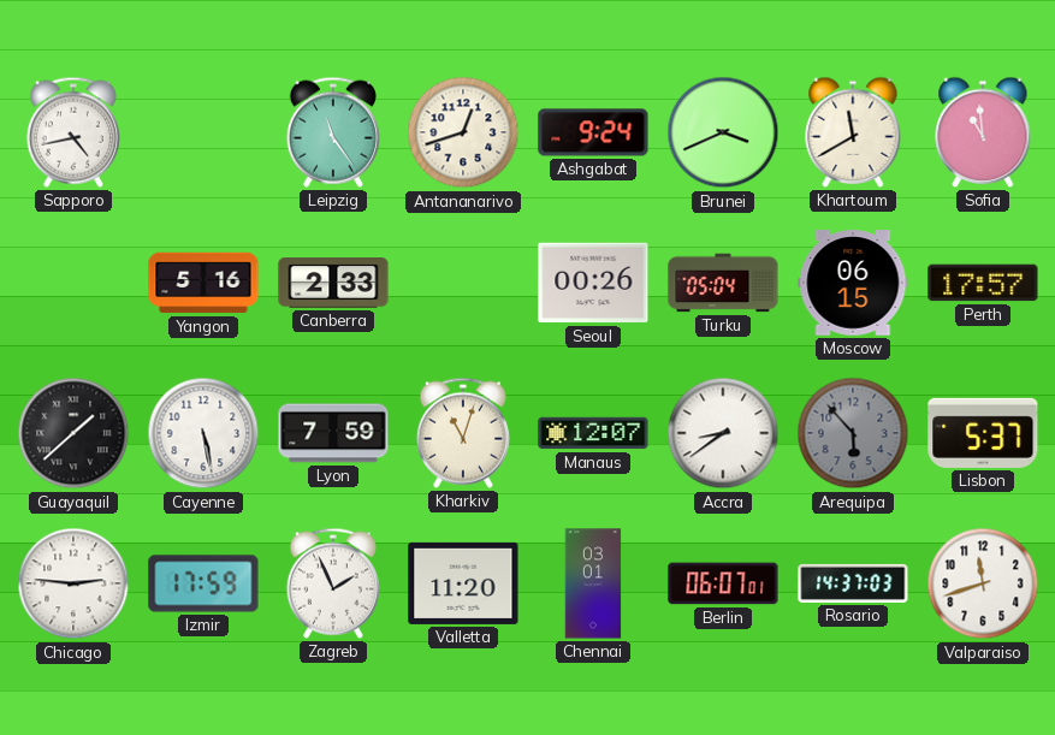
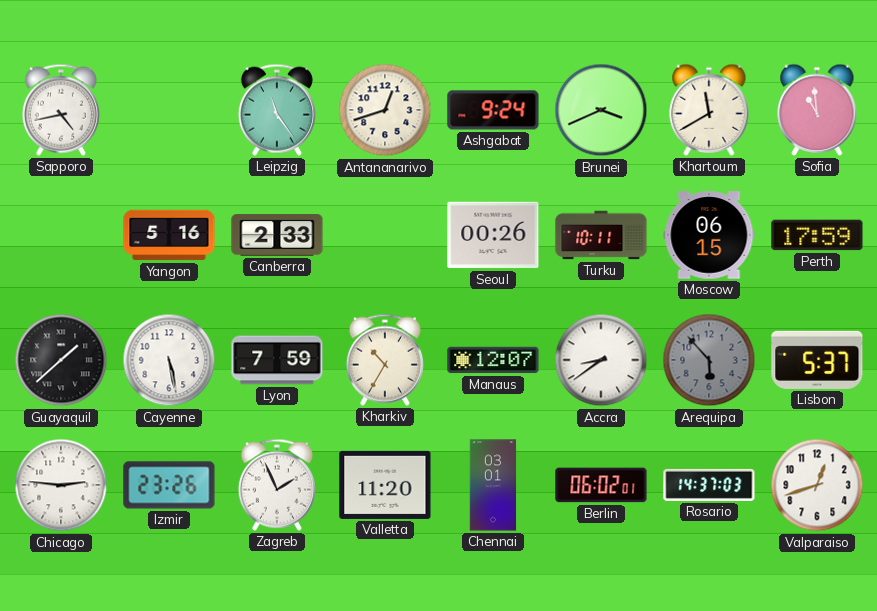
Turku: 05:04 -> 10:11 (601, 235)
Perth: 17:57 -> 17:59 (817, 235)
Kharkiv: 11:03 -> 10:35 (385, 360)
Izmir: 17:59 -> 23:26 (169, 485)
Berlin: 06:07 -> 06:02 (601, 485)
Valparaiso: 11:42 -> 12:42 (817, 485)
